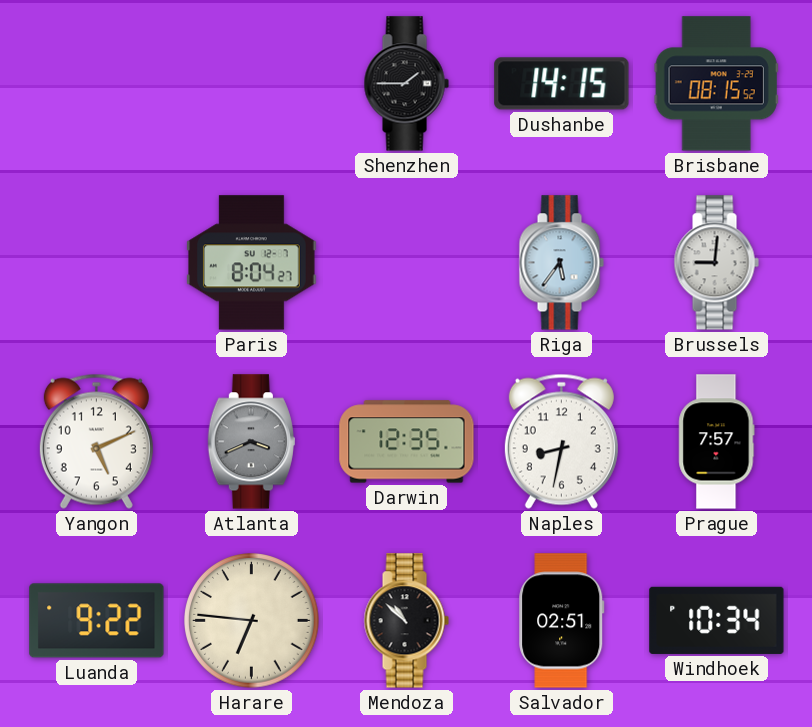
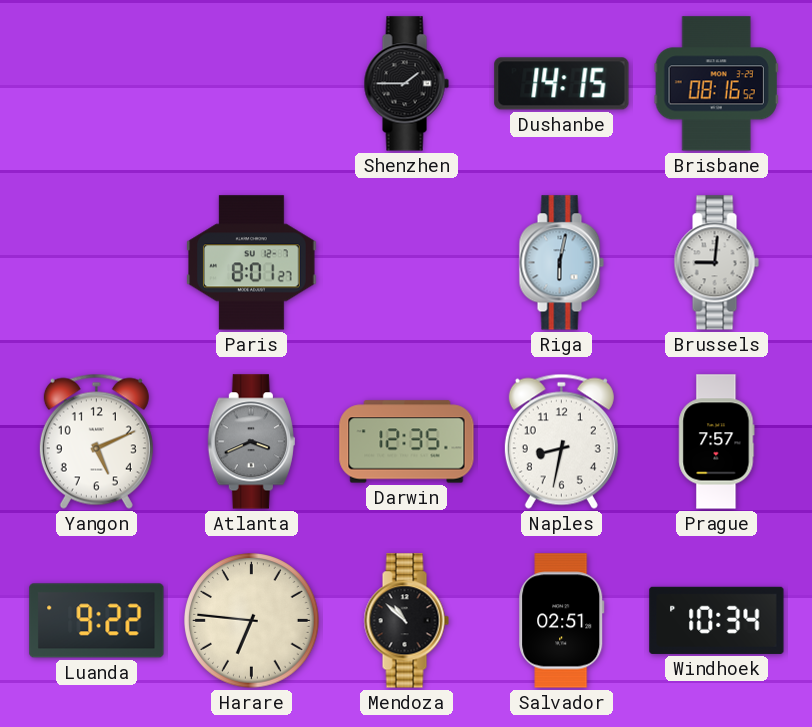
Brisbane: 08:15 -> 08:16 (716, 84)
Paris: 8:04 -> 8:01 (252, 263)
Riga: 5:36 -> 6:02 (561, 263)
